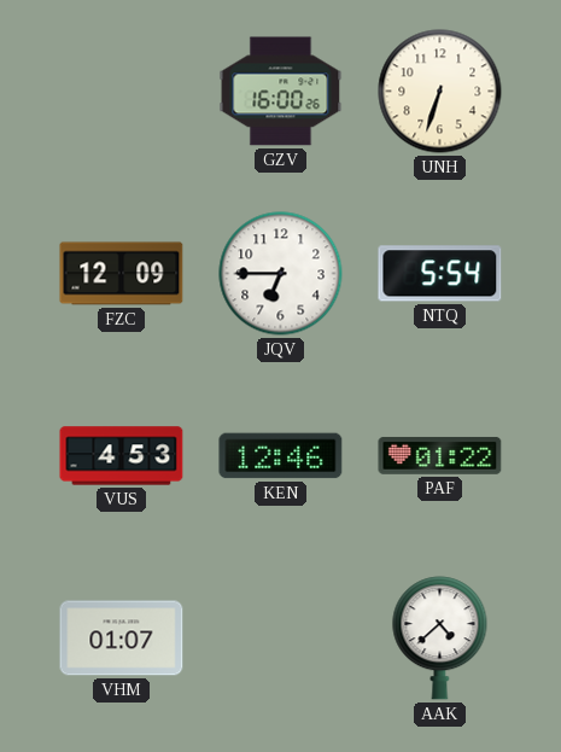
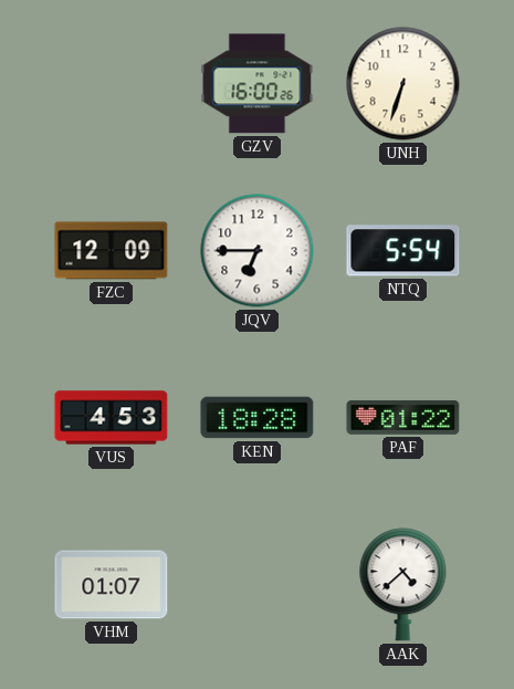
KEN: 12:46 -> 18:28 (258, 418)
